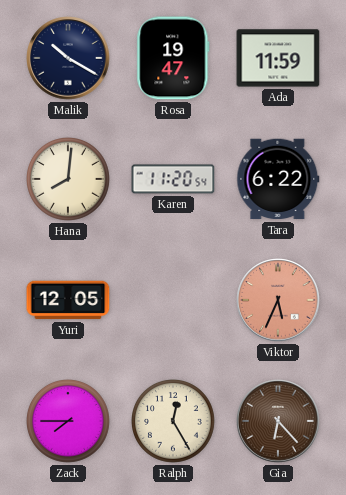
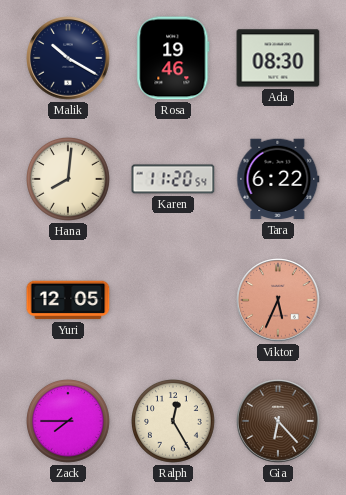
Rosa: 19:47 -> 19:46 (173, 58)
Ada: 11:59 -> 08:30 (278, 58)
